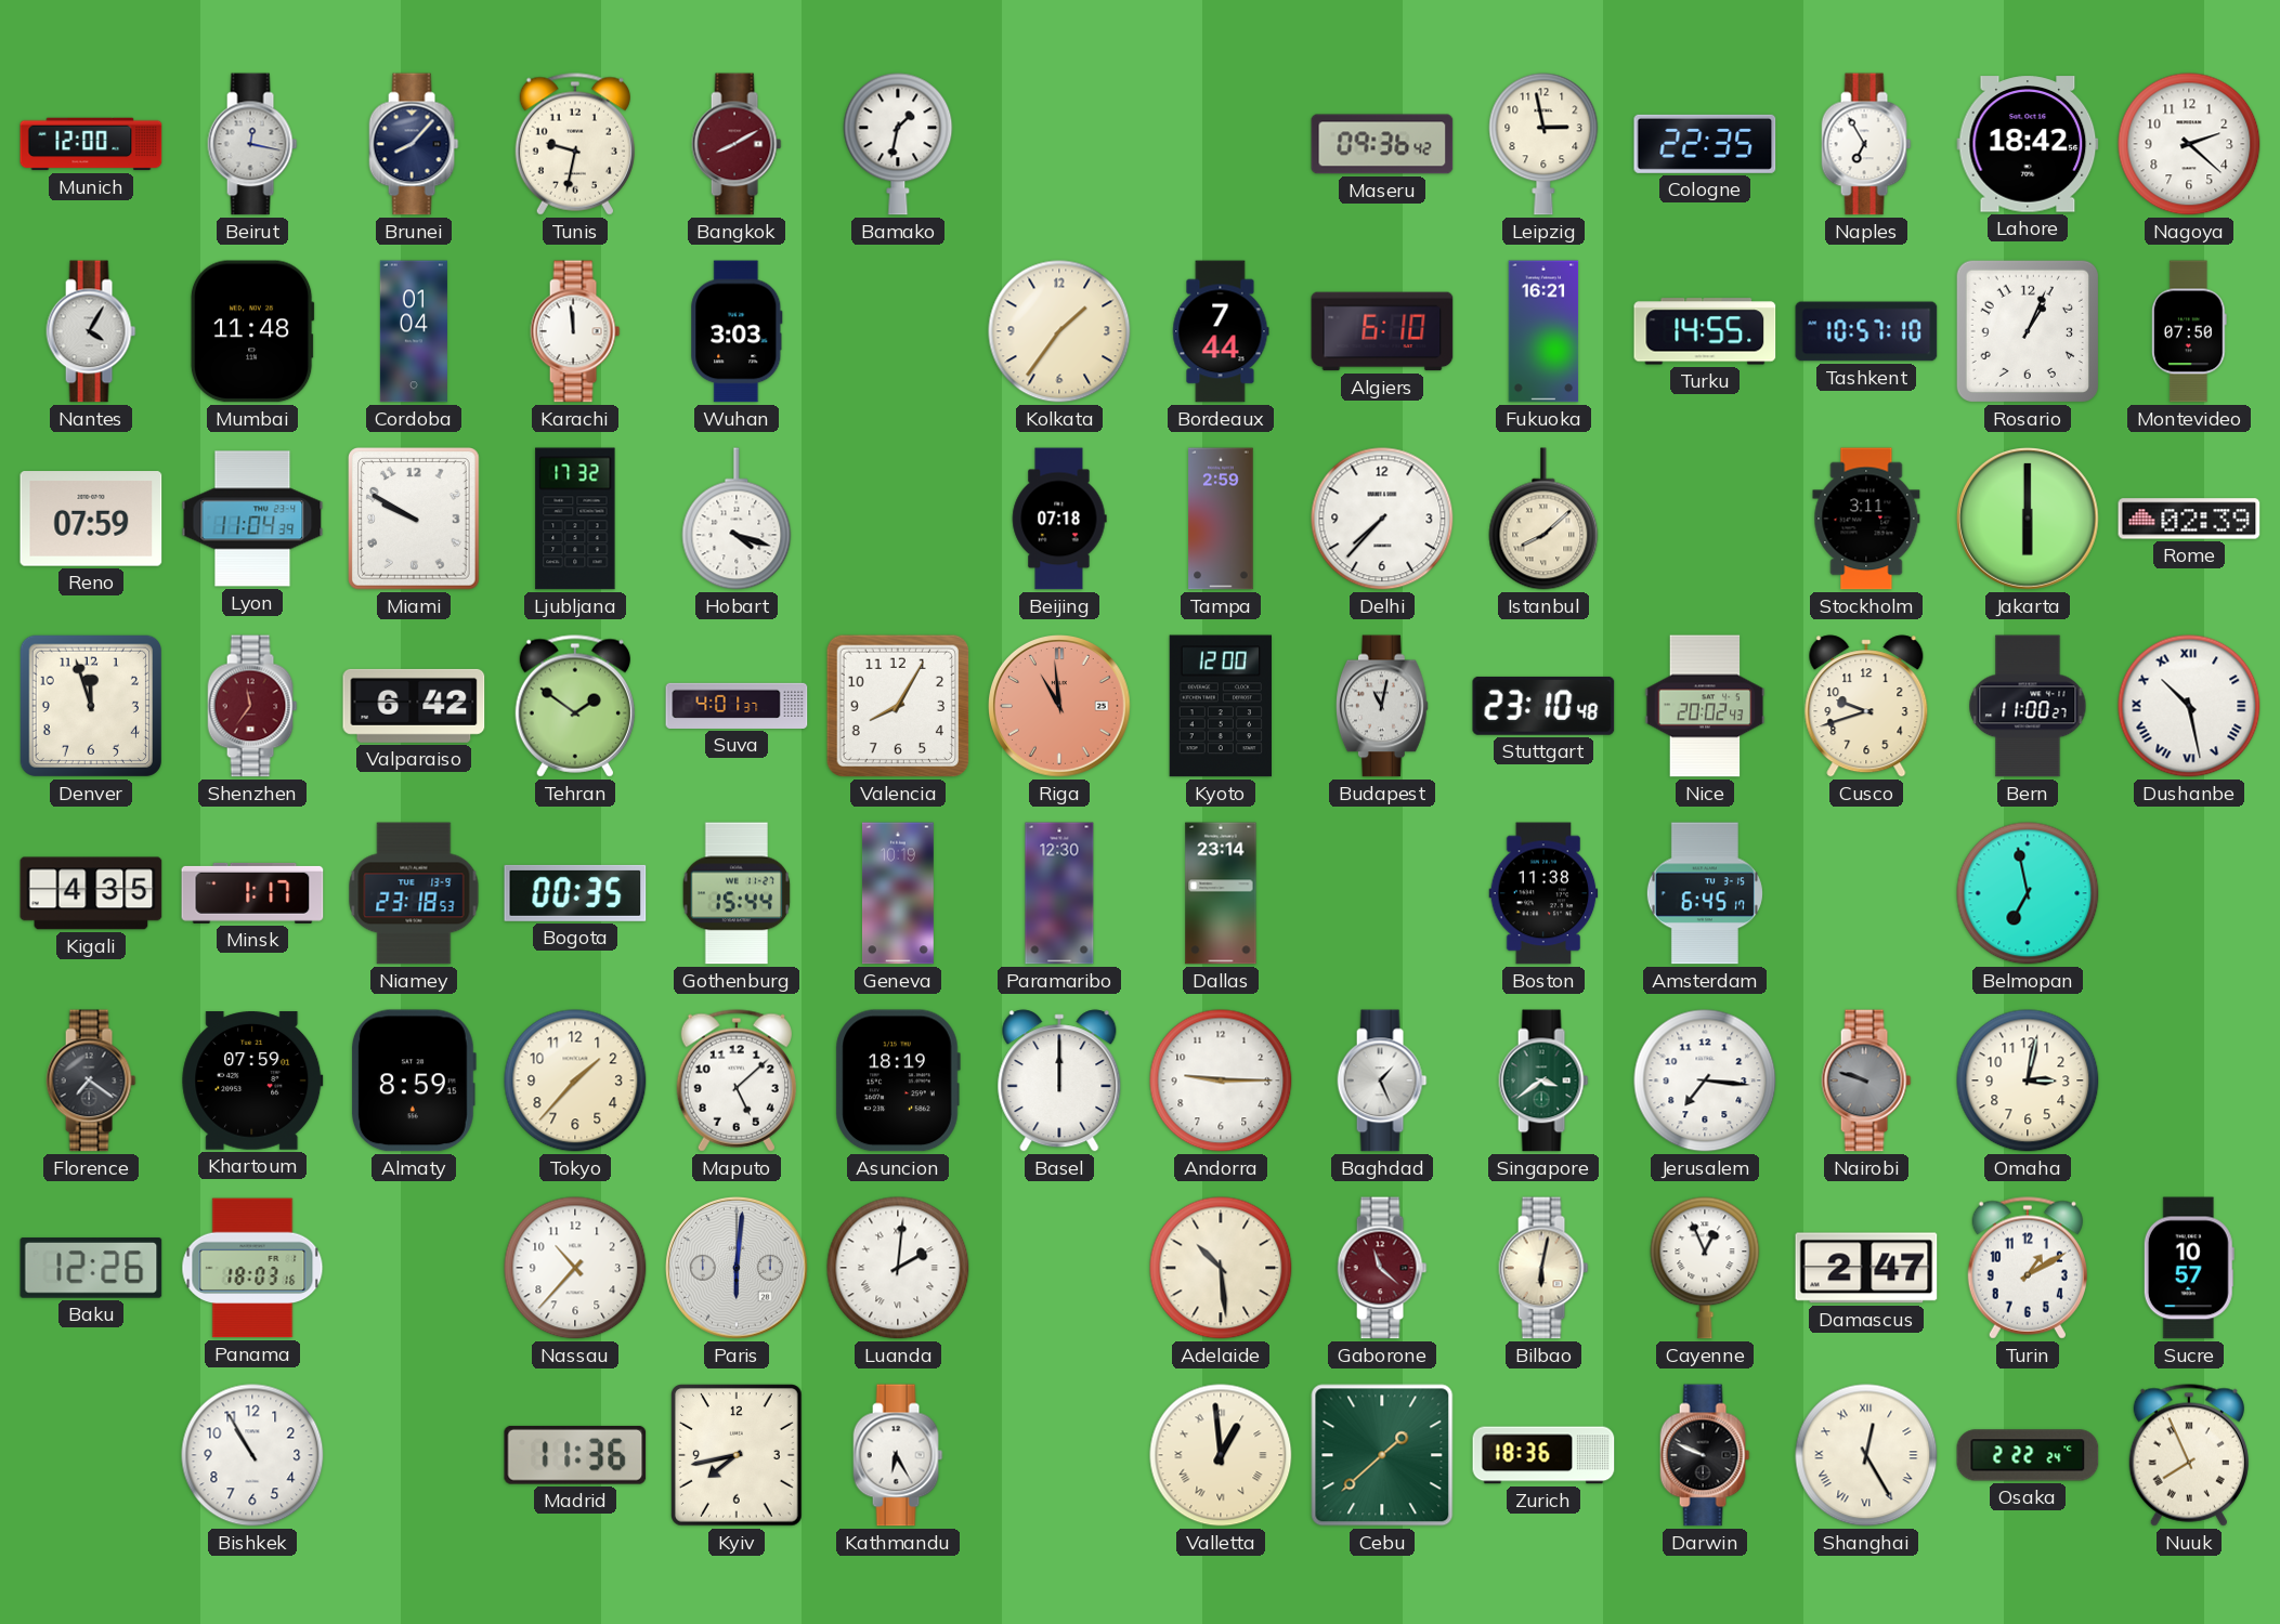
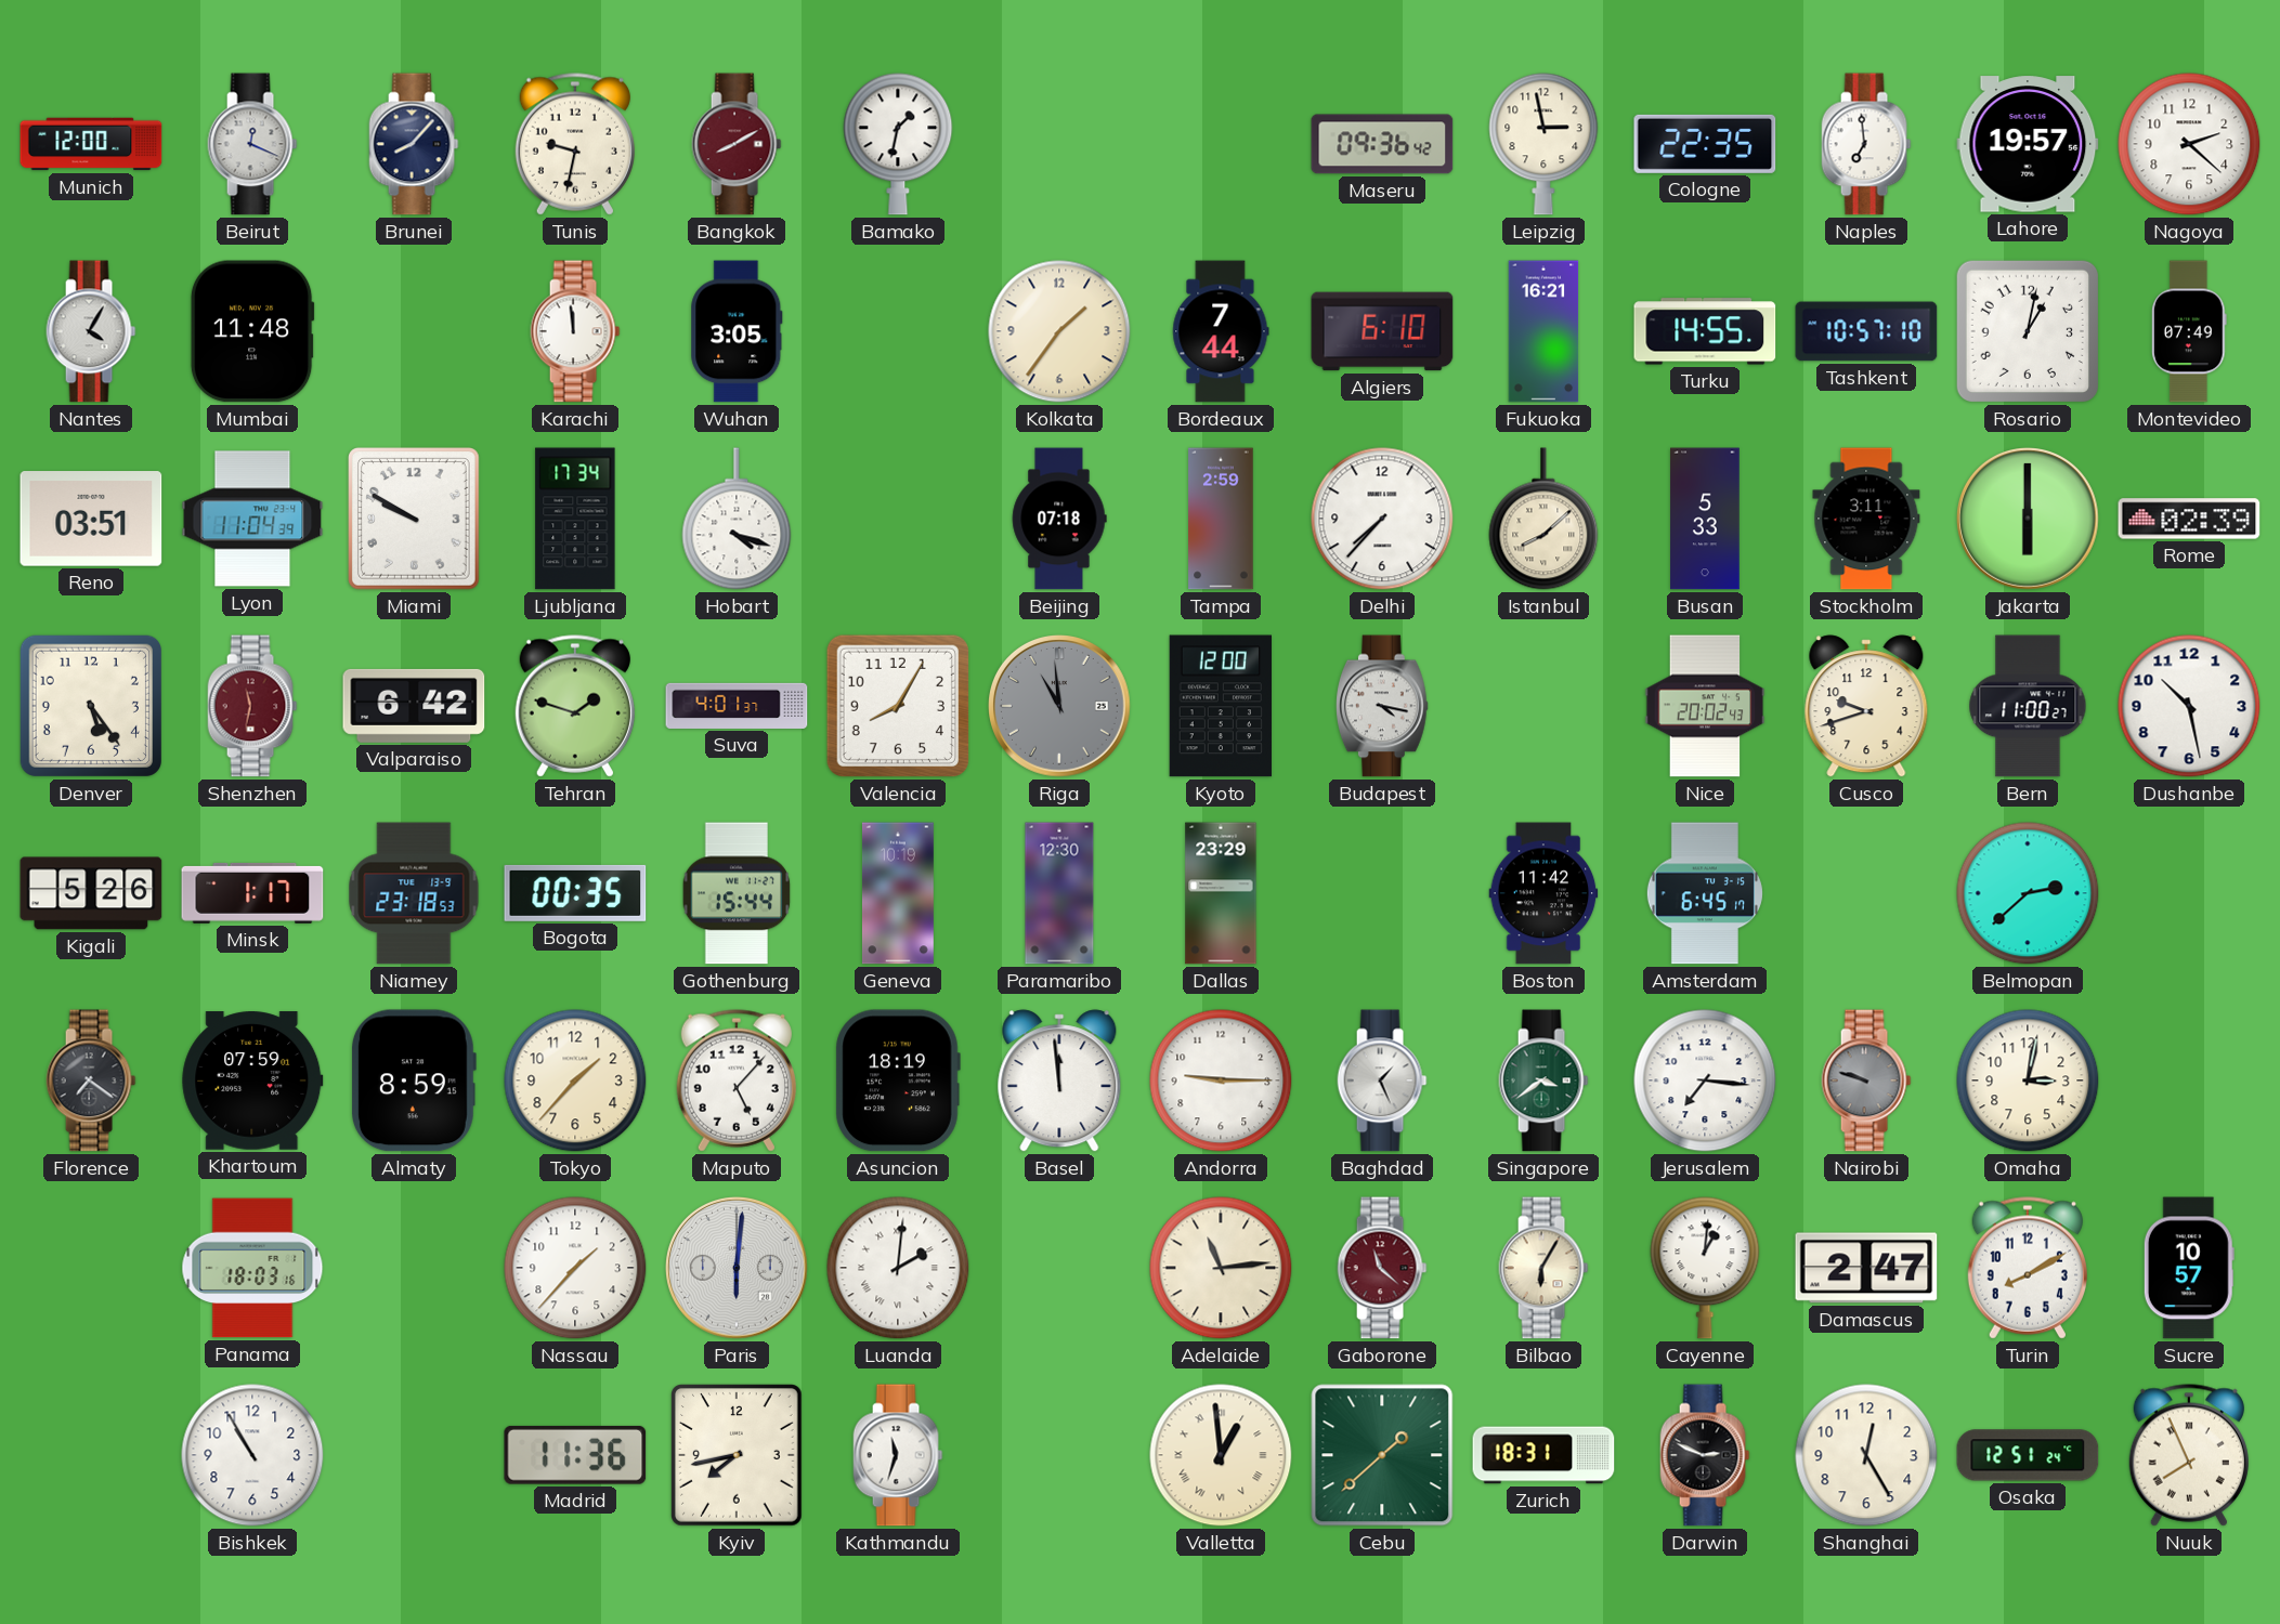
Beirut: 12:17 -> 12:19 (252, 144)
Naples: 6:55 -> 6:59 (1866, 144)
Lahore: 18:42 -> 19:57 (2028, 144)
Cordoba: 01:04 -> none (414, 331)
Wuhan: 3:03 -> 3:05 (737, 331)
Rosario: 1:04 -> 1:02 (2028, 331)
Montevideo: 07:50 -> 07:49 (2189, 331)
Reno: 07:59 -> 03:51 (91, 519)
Ljubljana: 17:32 -> 17:34 (575, 519)
Busan: none -> 5:33 (1705, 519)
Denver: 11:57 -> 5:24 (91, 706)
Shenzhen: 11:36 -> 11:32 (252, 706)
Tehran: 1:51 -> 1:48 (575, 706)
Riga dial: salmon -> grey (1060, 707)
Budapest: 11:02 -> 4:17 (1382, 706)
Stuttgart: 23:10 -> none (1543, 706)
Dushanbe numerals: Roman -> Arabic (2189, 706)
Kigali: 4:35 -> 5:26 (91, 893)
Dallas: 23:14 -> 23:29 (1221, 893)
Boston: 11:38 -> 11:42 (1543, 893)
Belmopan: 6:58 -> 2:38 (2028, 893)
Maputo: 5:08 -> 5:07 (737, 1081)
Basel: 12:00 -> 11:59 (1059, 1081)
Baku: 12:26 -> none (91, 1269)
Nassau: 10:37 -> 1:37 (575, 1268)
Adelaide: 10:29 -> 11:14 (1221, 1268)
Bilbao: 6:02 -> 6:05 (1543, 1268)
Cayenne: 12:56 -> 1:01 (1705, 1268)
Turin: 1:10 -> 8:10 (2028, 1268)
Kathmandu: 6:25 -> 11:33 (898, 1455)
Zurich: 18:36 -> 18:31 (1543, 1455)
Darwin: 9:49 -> 2:49 (1705, 1455)
Shanghai numerals: Roman -> Arabic (1866, 1455)
Osaka: 2:22 -> 12:51 (2028, 1455)
